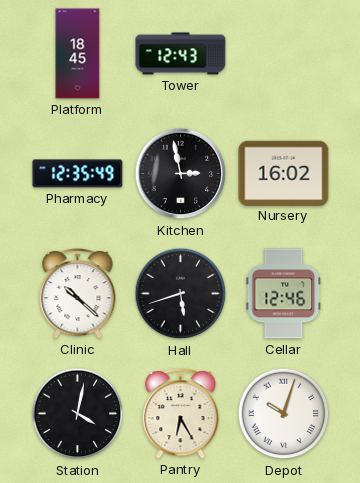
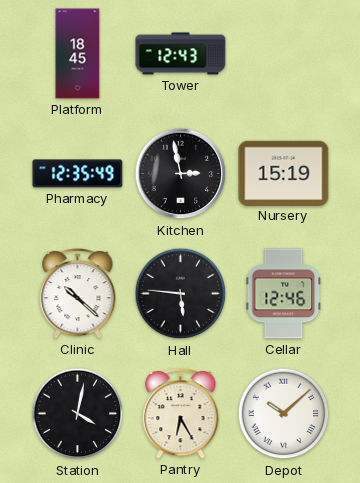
Nursery: 16:02 -> 15:19 (284, 173)
Hall: 5:42 -> 5:46 (181, 294)
Depot: 10:03 -> 10:08 (284, 414)
